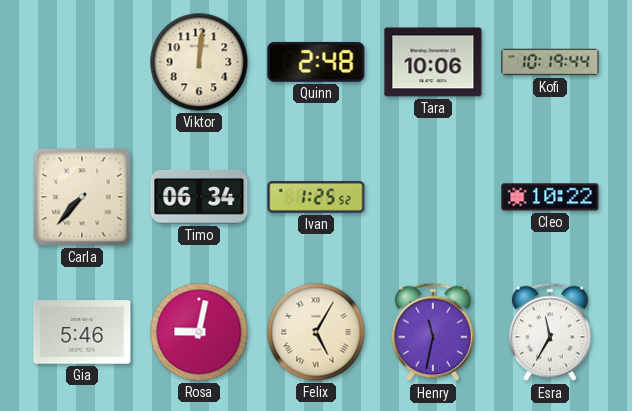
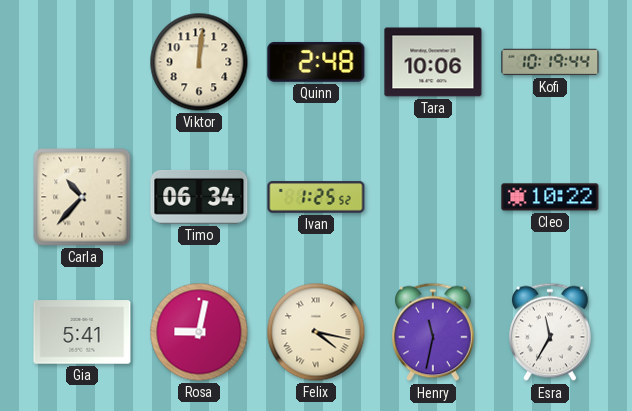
Carla: 7:37 -> 10:37 (82, 197)
Gia: 5:46 -> 5:41 (82, 332)
Felix: 5:05 -> 4:17 (316, 332)
